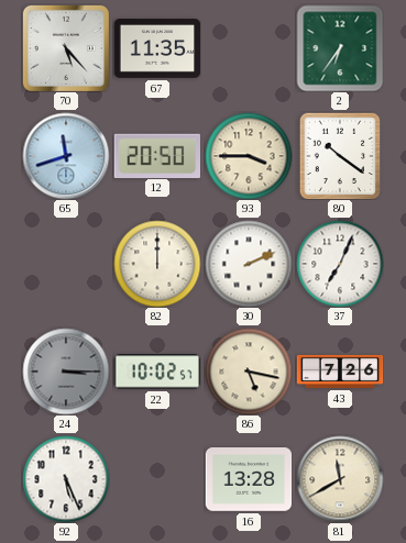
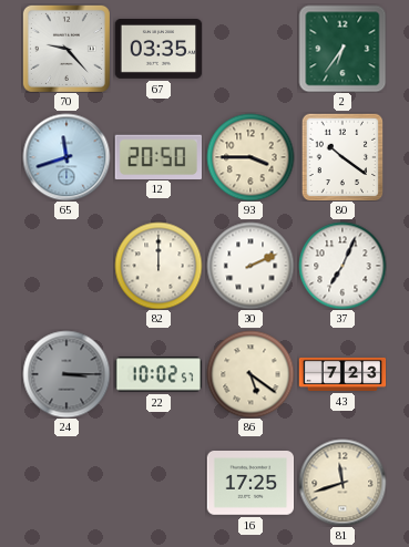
70: 5:23 -> 9:23 (67, 49)
67: 11:35 -> 03:35 (159, 50)
86: 5:17 -> 5:21 (250, 374)
43: 7:26 -> 7:23 (342, 374)
92: 5:26 -> none (66, 479)
16: 13:28 -> 17:25 (250, 484)
81: 11:40 -> 11:42 (342, 483)
